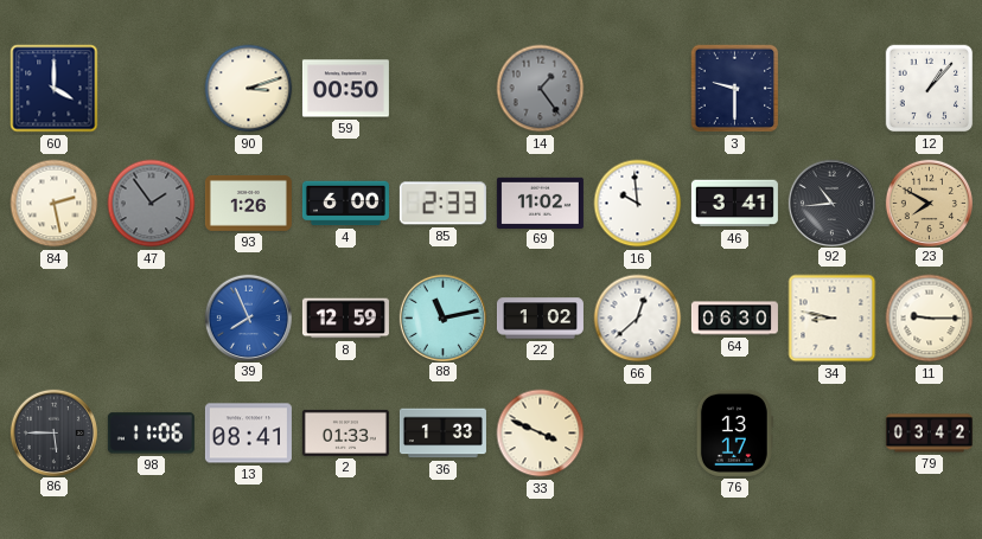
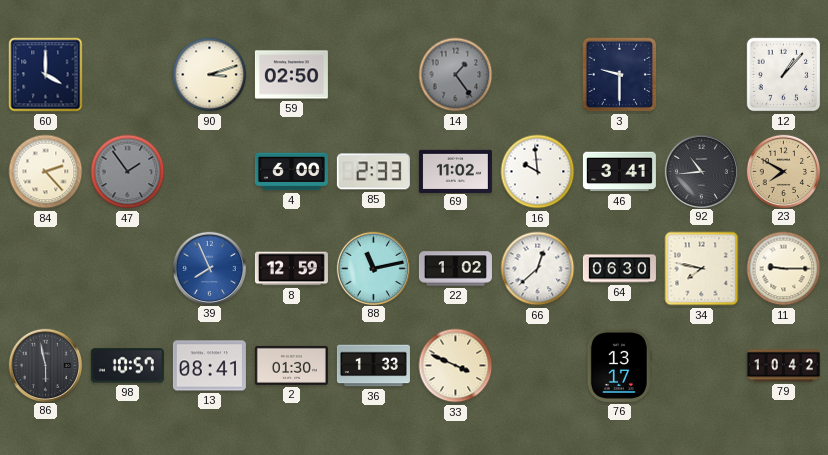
59: 00:50 -> 02:50 (291, 75)
84: 2:28 -> 2:23 (46, 172)
93: 1:26 -> none (248, 204)
34: 8:47 -> 7:47 (702, 269)
86: 5:45 -> 5:58 (45, 365)
98: 11:06 -> 10:57 (127, 366)
2: 01:33 -> 01:30 (291, 365)
79: 03:42 -> 10:42 (783, 366)
